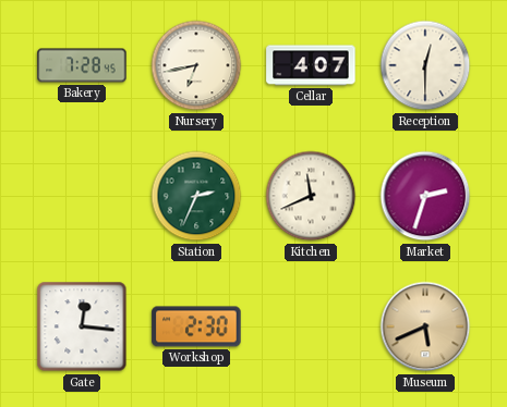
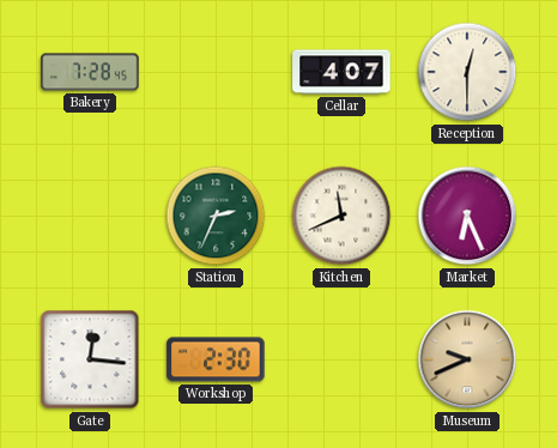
Nursery: 6:43 -> none (196, 65)
Market: 2:33 -> 6:26 (467, 216)
Museum: 5:41 -> 9:41 (467, 359)
